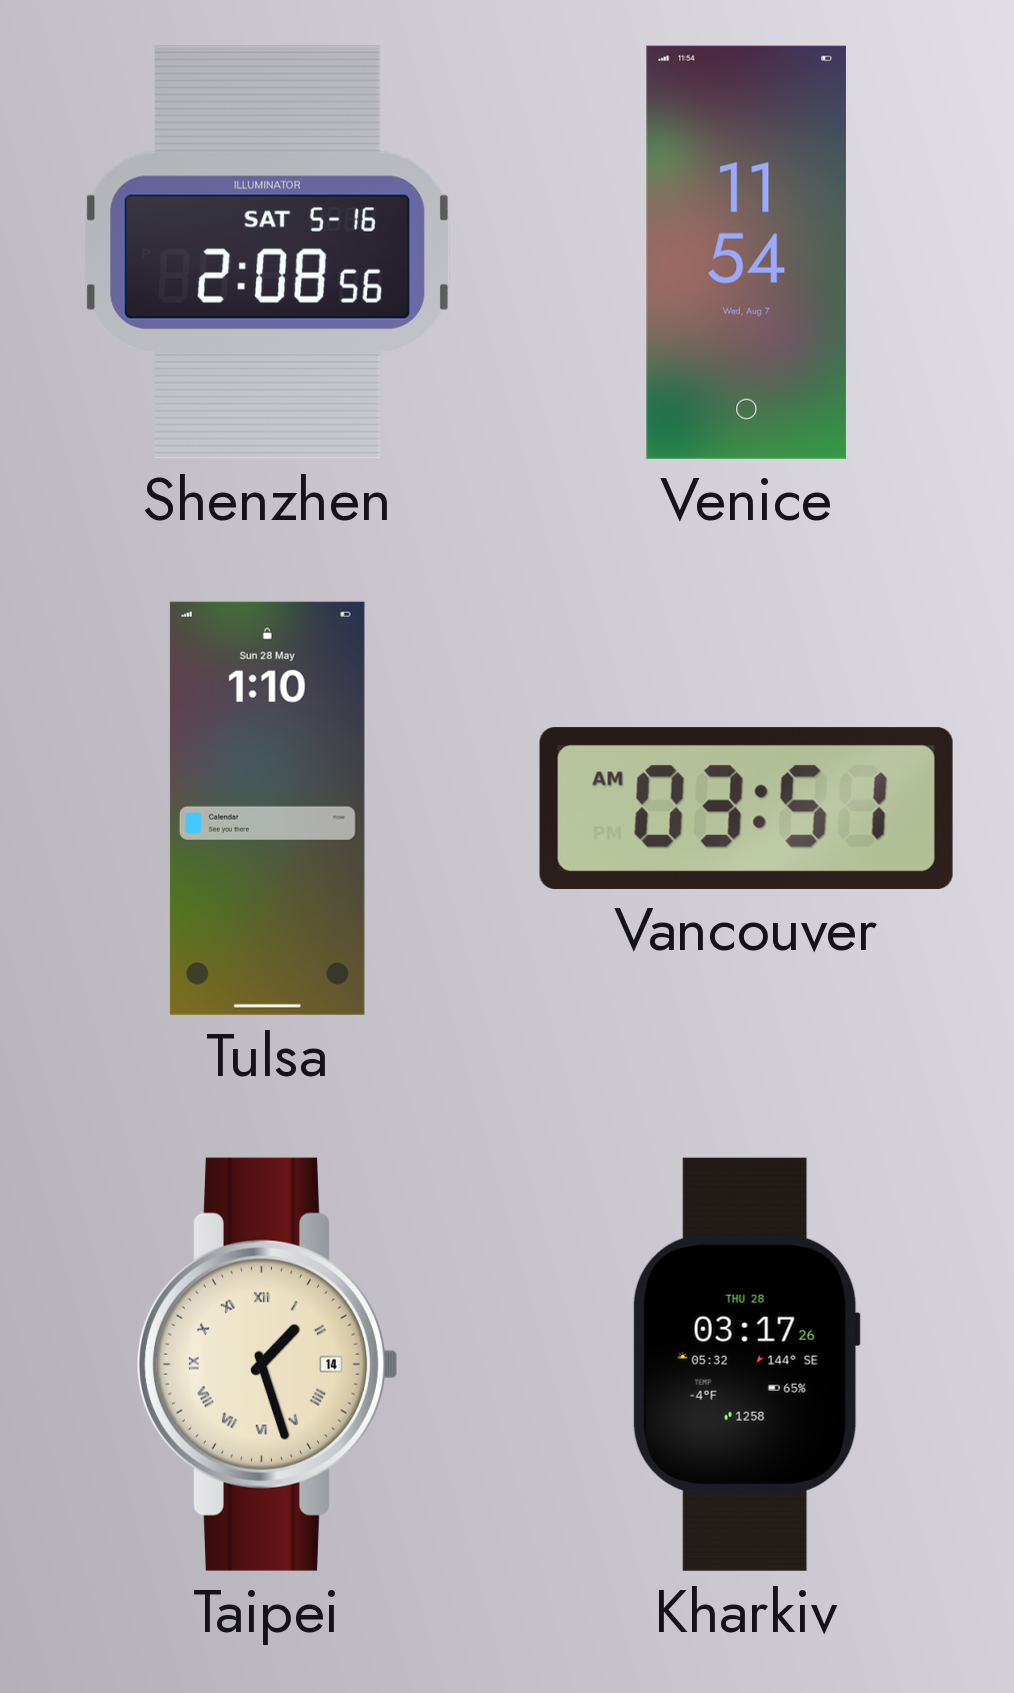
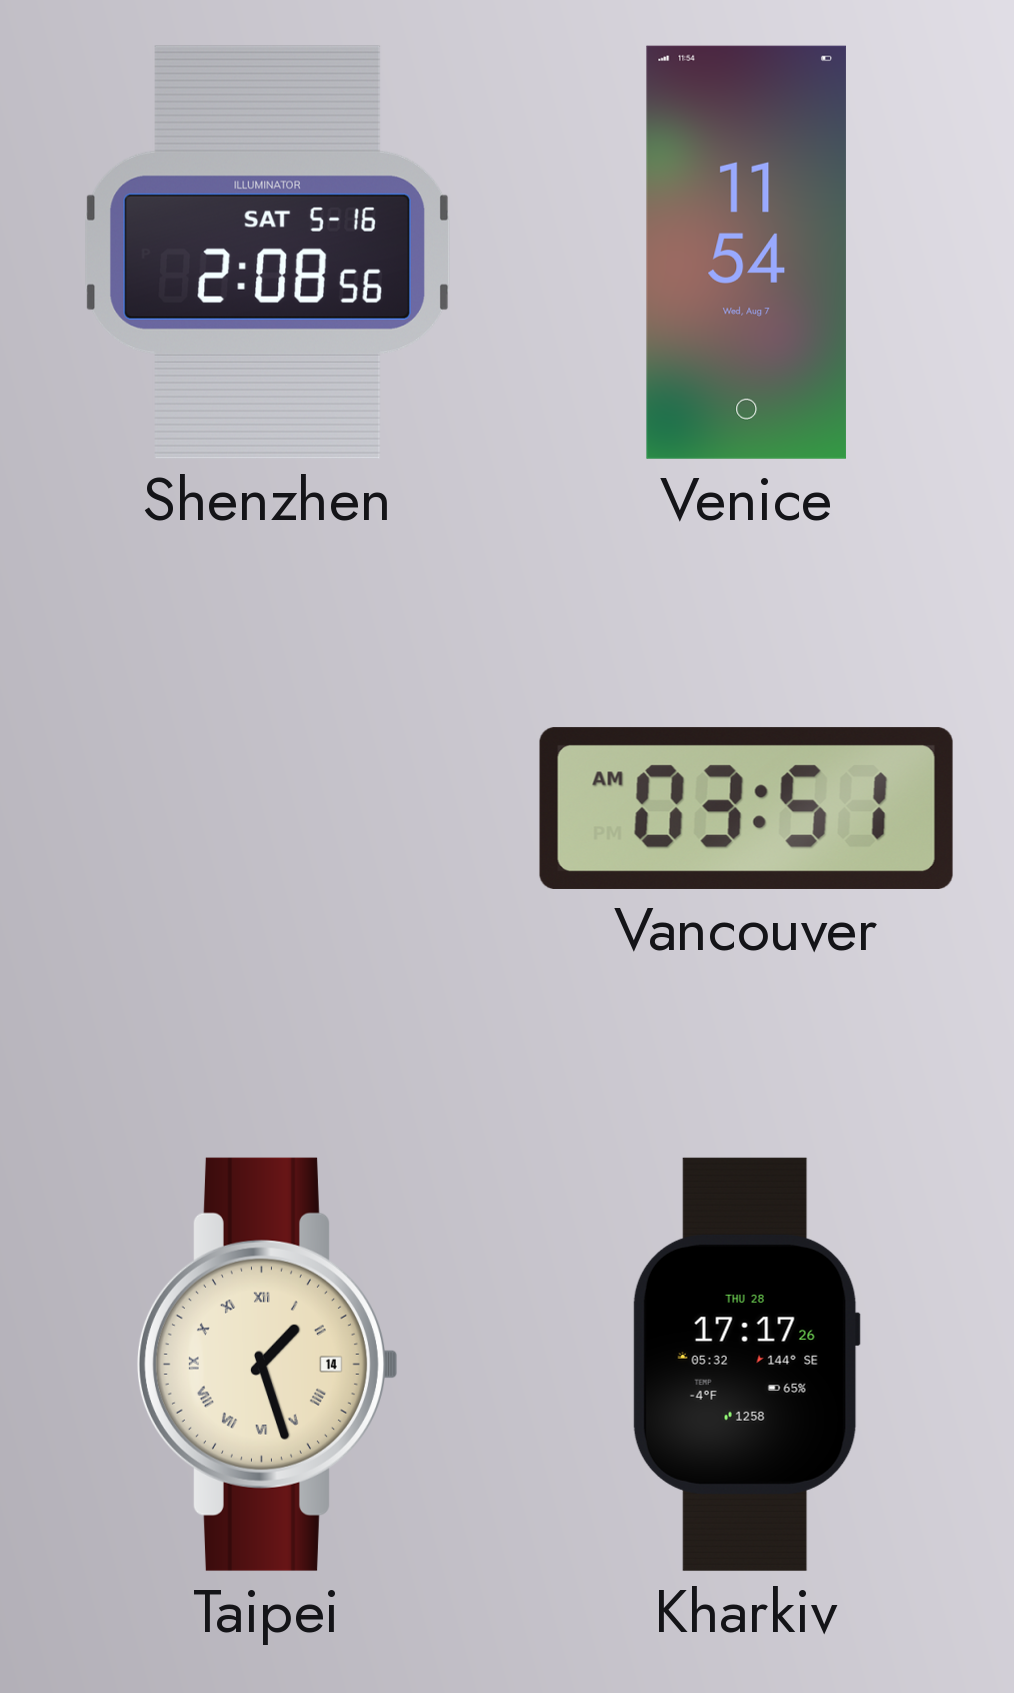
Tulsa: 1:10 -> none (267, 808)
Kharkiv: 03:17 -> 17:17 (746, 1364)
